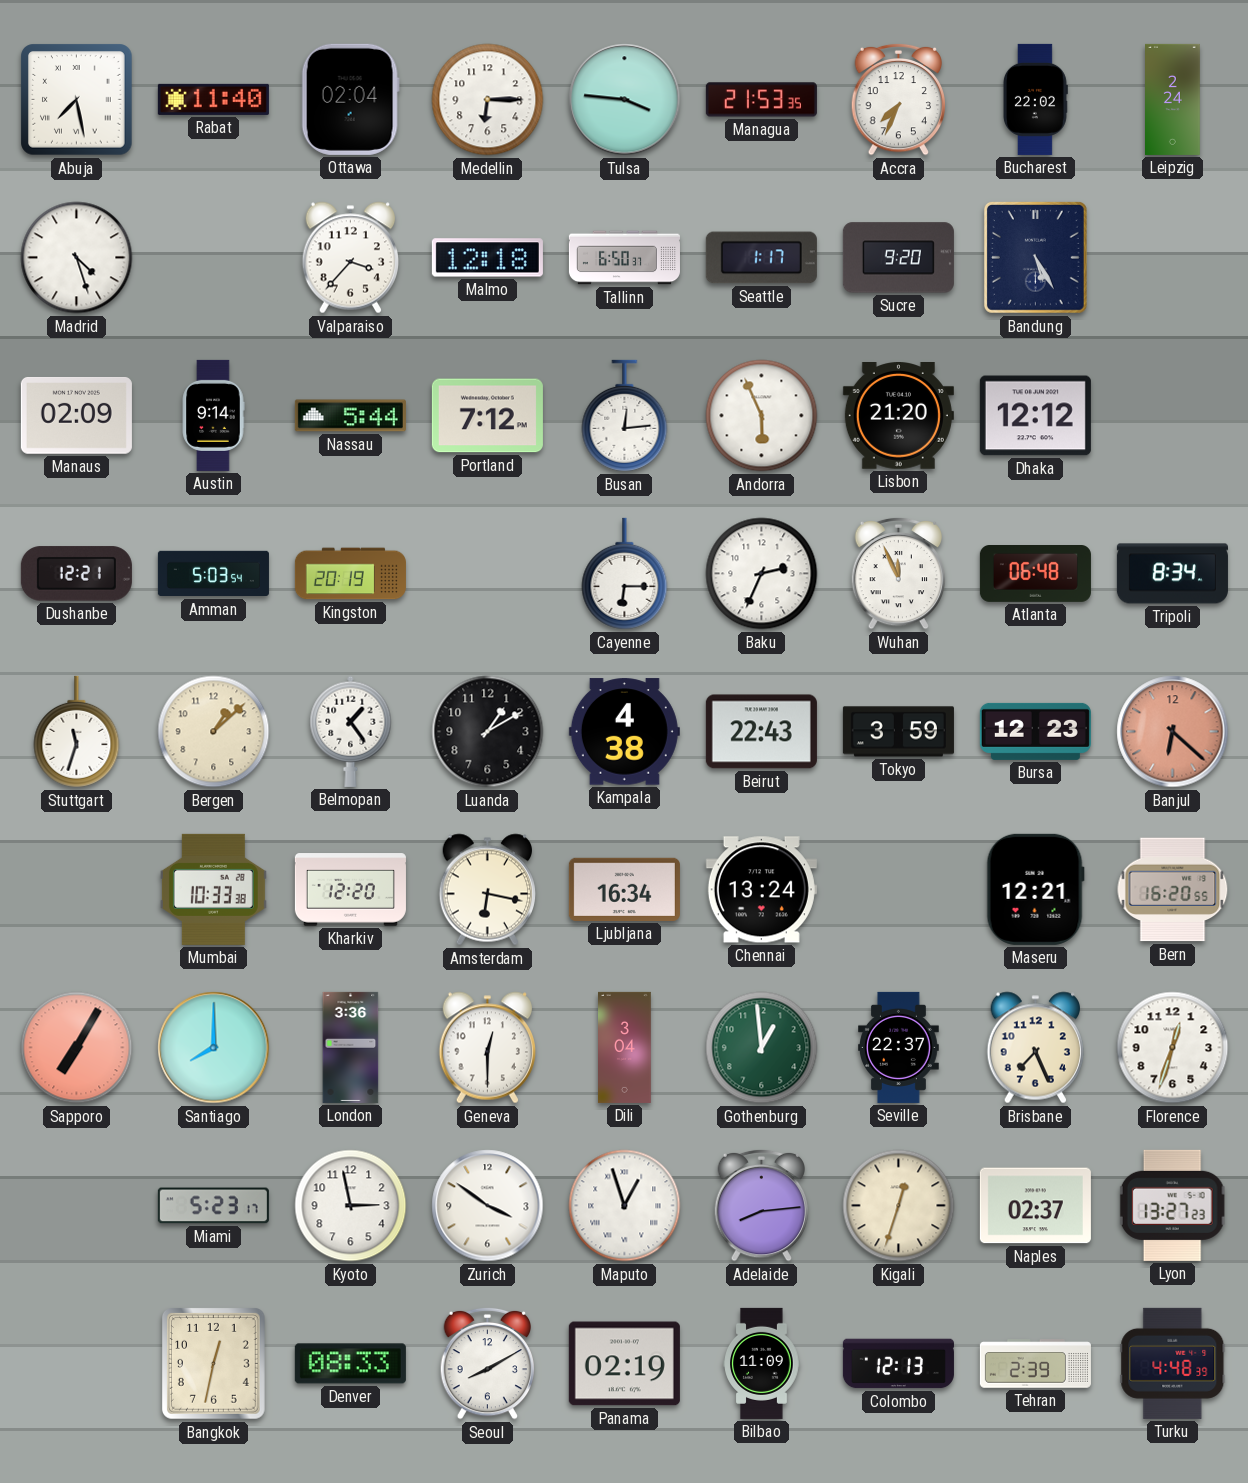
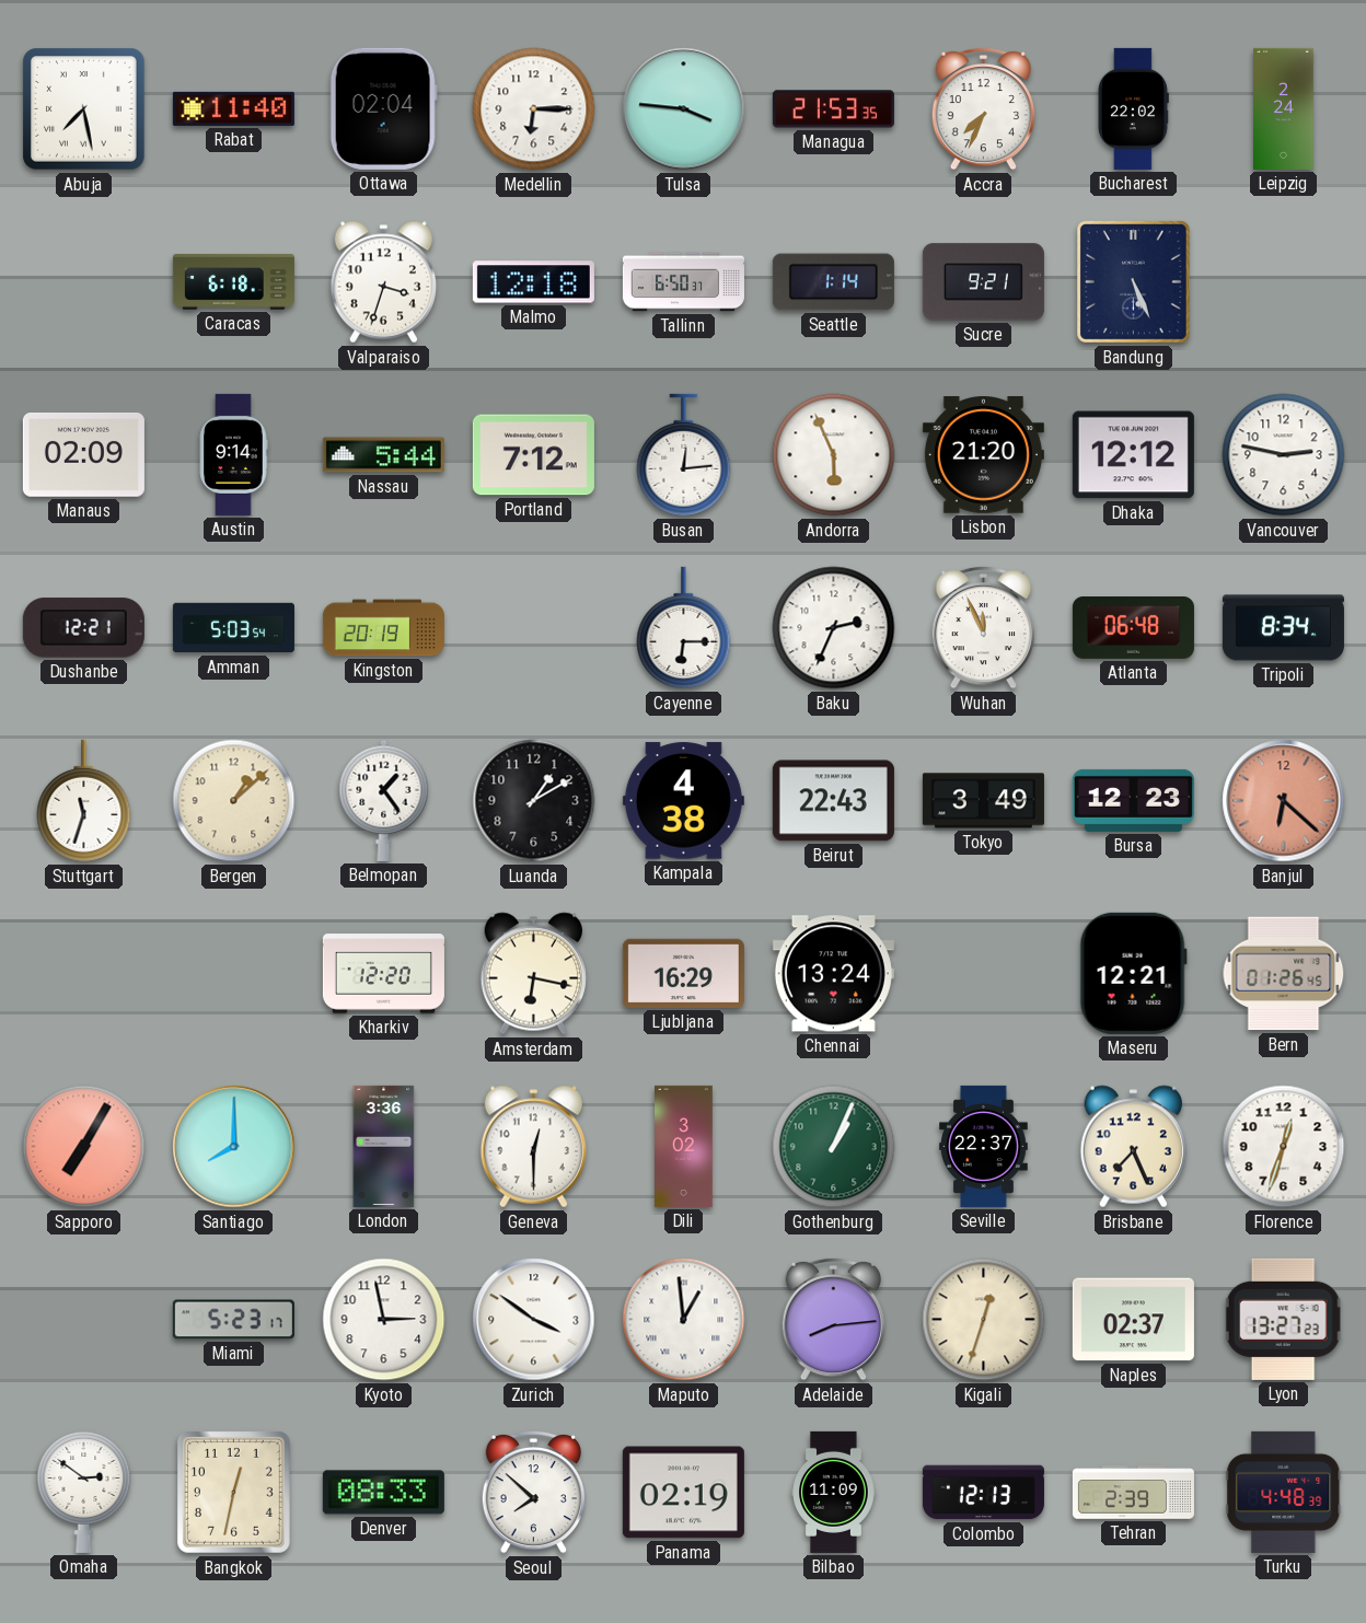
Madrid: 4:27 -> none (77, 258)
Caracas: none -> 6:18 (233, 282)
Valparaiso: 3:37 -> 3:33 (383, 282)
Seattle: 1:17 -> 1:14 (833, 282)
Sucre: 9:20 -> 9:21 (983, 282)
Bandung: 5:25 -> 5:26 (1133, 281)
Vancouver: none -> 2:47 (1284, 455)
Tokyo: 3:59 -> 3:49 (983, 801)
Mumbai: 10:33 -> none (213, 889)
Ljubljana: 16:34 -> 16:29 (683, 973)
Bern: 16:20 -> 01:26 (1284, 974)
Dili: 3:04 -> 3:02 (684, 1146)
Gothenburg: 12:59 -> 1:04 (834, 1147)
Maputo: 12:57 -> 12:59 (684, 1320)
Omaha: none -> 2:51 (84, 1492)
Seoul: 8:10 -> 7:52 (534, 1492)
